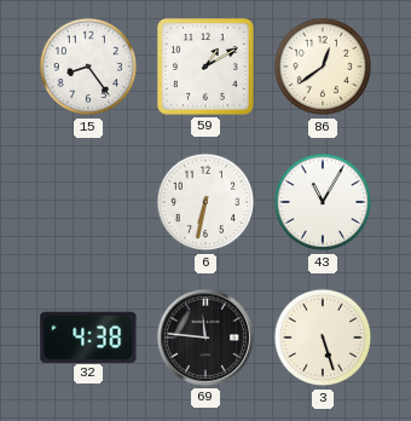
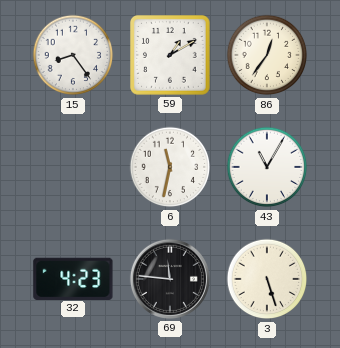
86: 12:39 -> 12:36 (267, 55)
6: 6:32 -> 11:32 (170, 167)
32: 4:38 -> 4:23 (73, 278)
